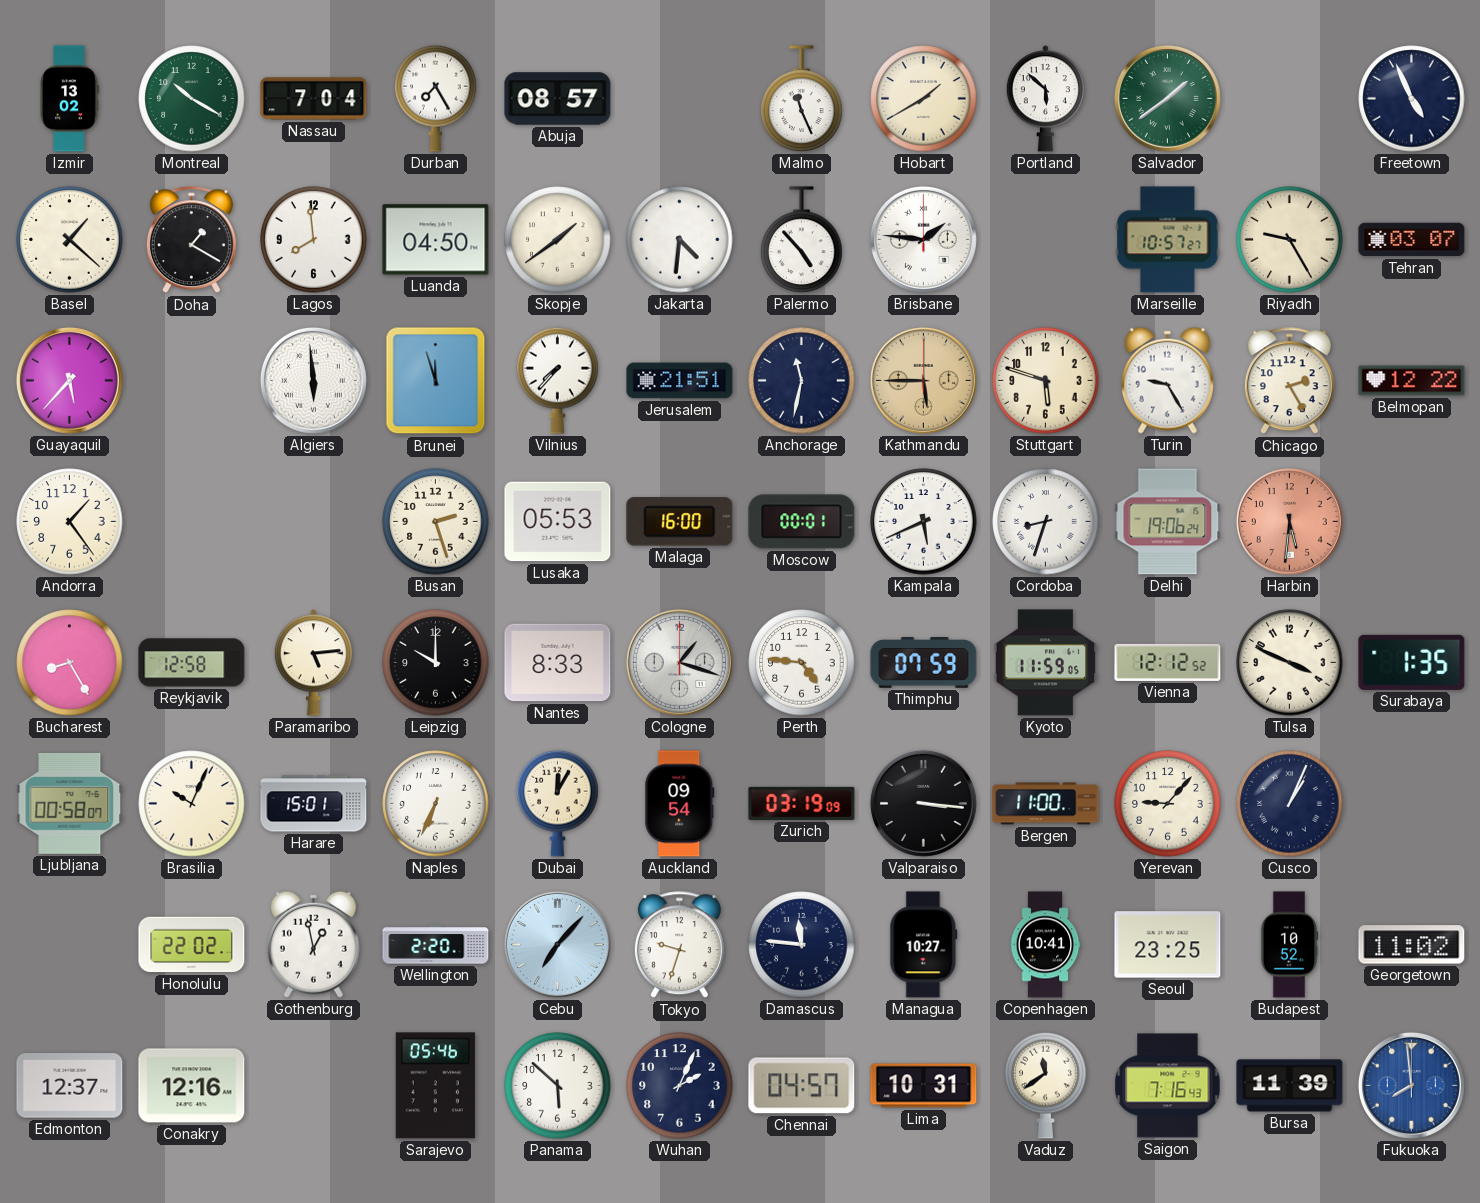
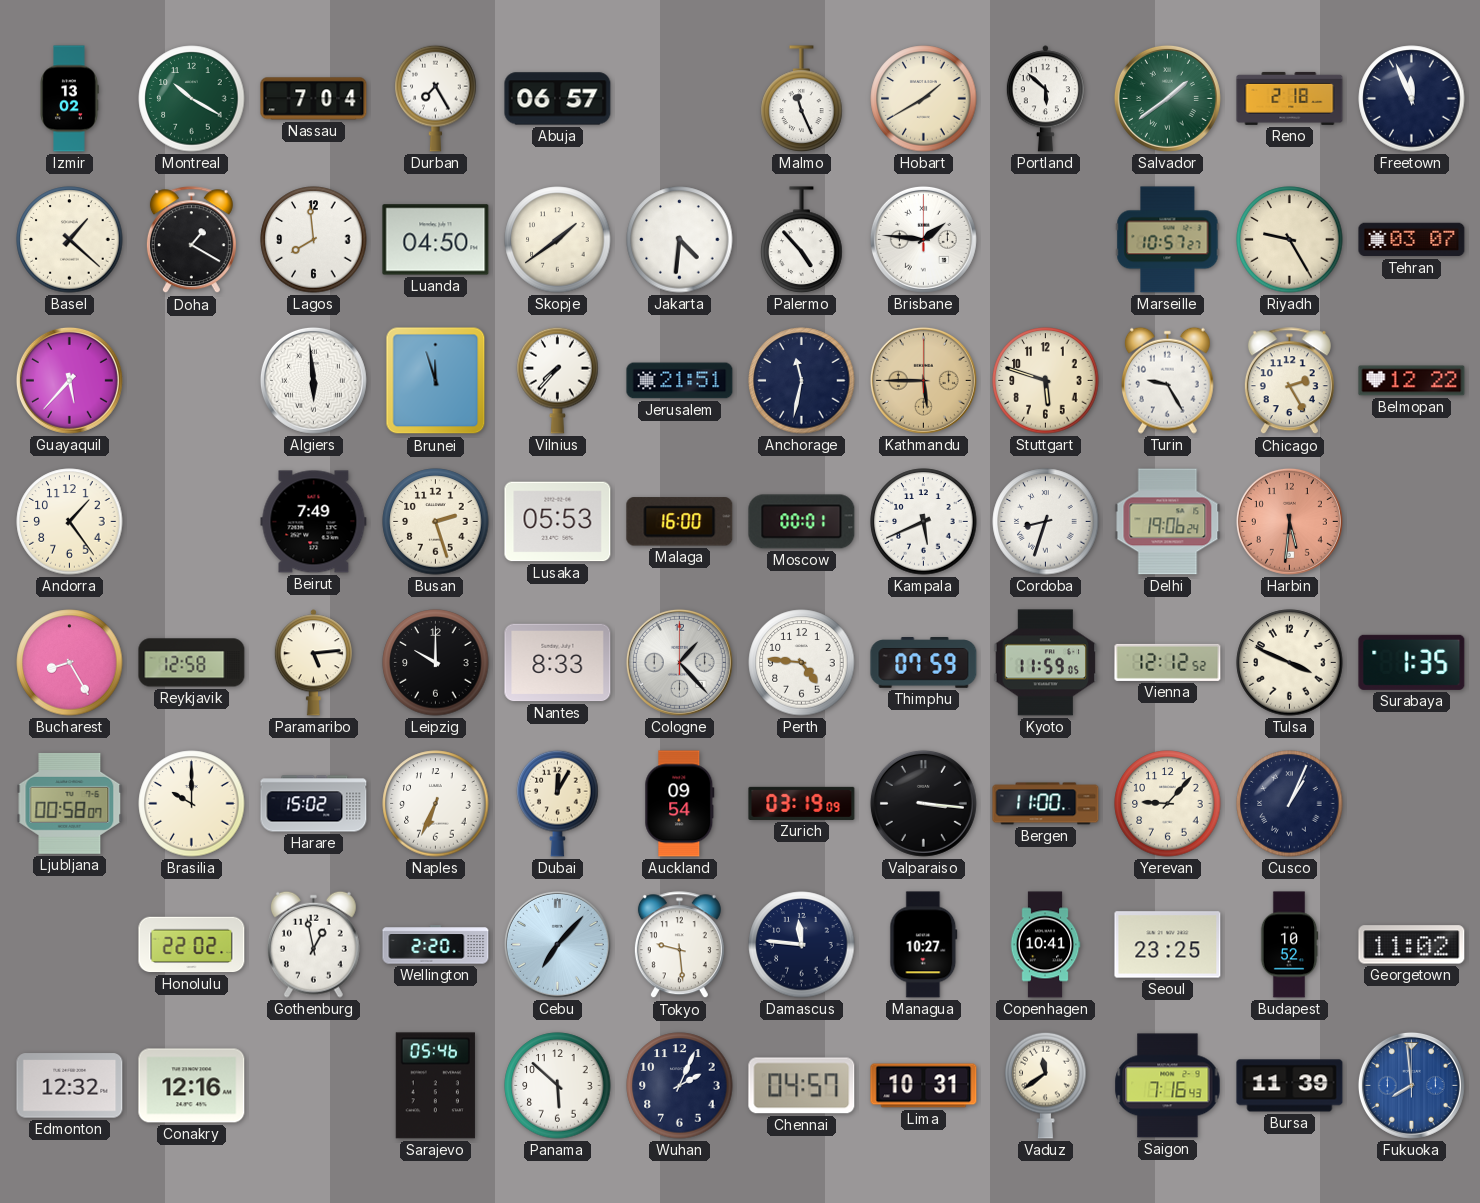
Abuja: 08:57 -> 06:57 (558, 99)
Reno: none -> 2:18 (1290, 98)
Freetown: 4:56 -> 11:56 (1412, 99)
Beirut: none -> 7:49 (314, 522)
Cologne: 1:18 -> 1:23 (679, 662)
Brasilia: 10:04 -> 10:00 (192, 804)
Harare: 15:01 -> 15:02 (314, 804)
Tokyo: 9:33 -> 9:29 (679, 945)
Edmonton: 12:37 -> 12:32 (70, 1086)
